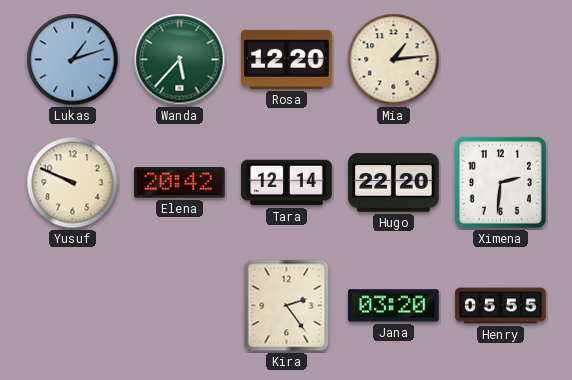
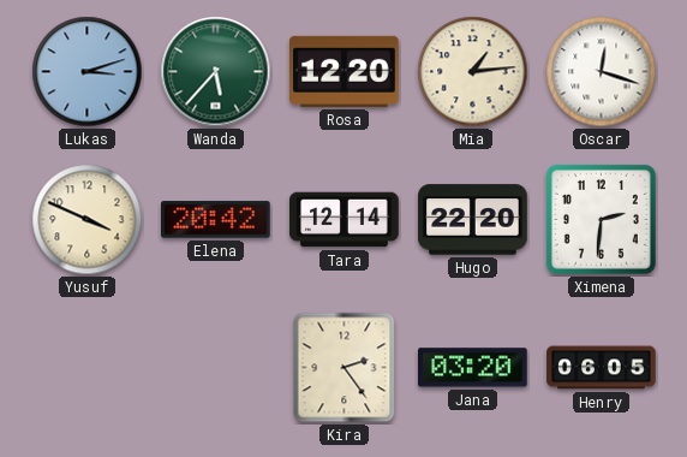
Lukas: 1:12 -> 3:12 (88, 72)
Oscar: none -> 12:18 (602, 72)
Yusuf: 9:49 -> 3:49 (88, 220)
Henry: 05:55 -> 06:05 (602, 368)
